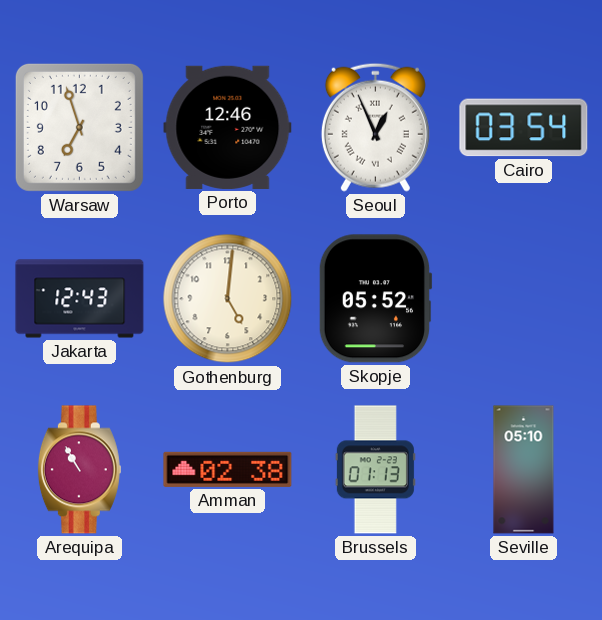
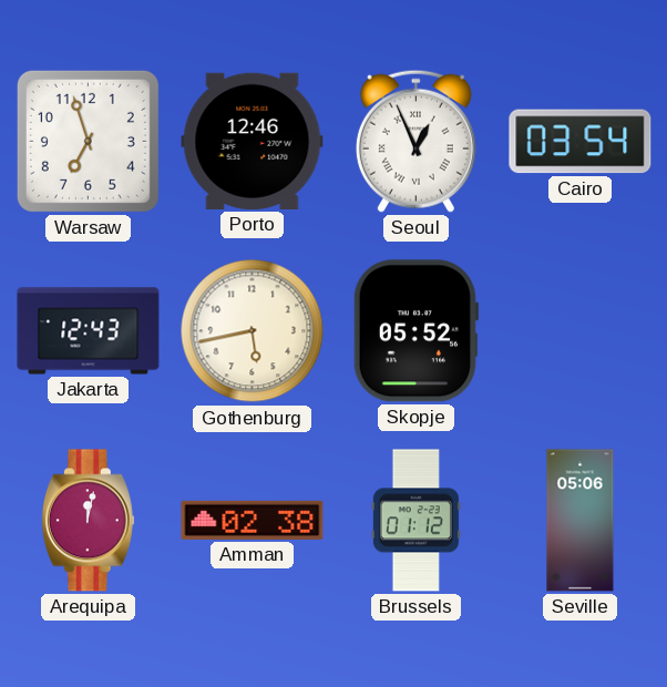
Gothenburg: 5:01 -> 5:43 (253, 331)
Arequipa: 10:55 -> 12:02 (88, 521)
Brussels: 01:13 -> 01:12 (415, 521)
Seville: 05:10 -> 05:06 (581, 521)
